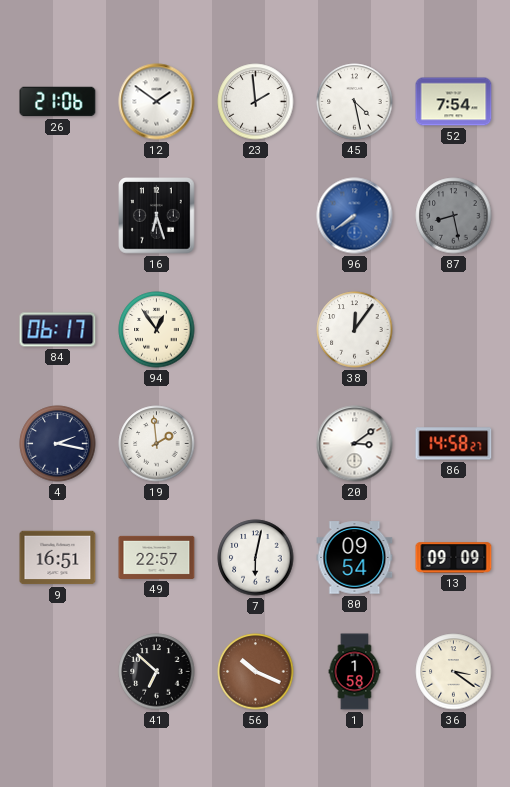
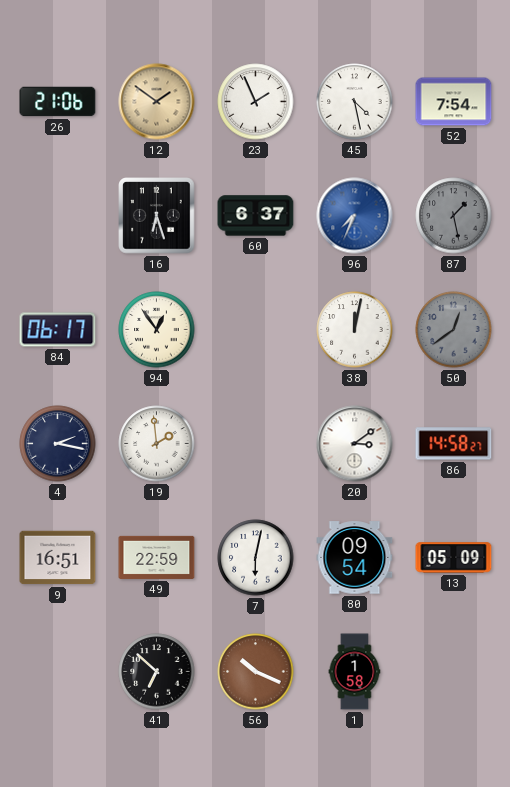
12 dial: white -> champagne (157, 102)
23: 1:59 -> 1:56 (256, 102)
60: none -> 6:37 (256, 216)
96: 7:39 -> 7:34 (355, 216)
87: 8:28 -> 1:28 (454, 216)
38: 12:06 -> 12:02 (355, 330)
50: none -> 12:39 (454, 330)
49: 22:57 -> 22:59 (157, 557)
13: 09:09 -> 05:09 (454, 558)
36: 3:21 -> none (454, 672)
